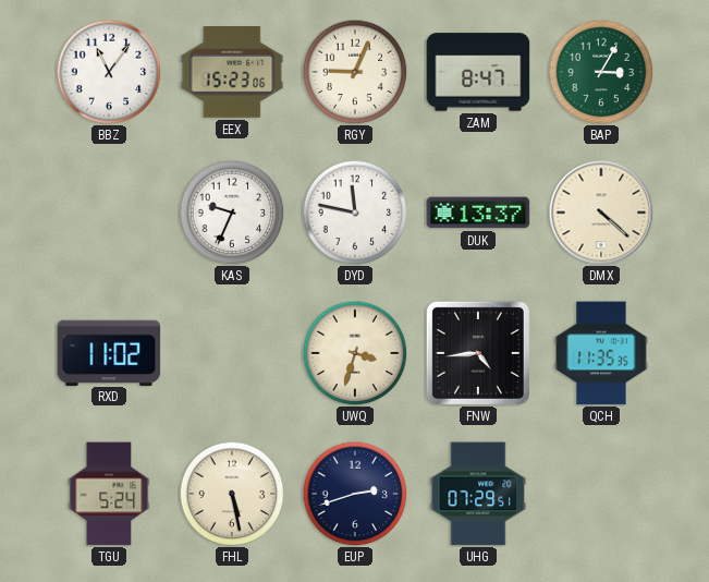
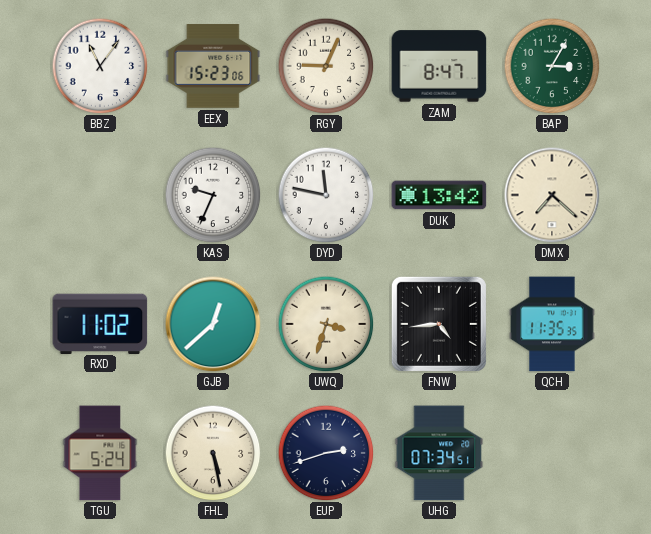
DUK: 13:37 -> 13:42 (439, 195)
DMX: 4:22 -> 7:22 (552, 195)
GJB: none -> 12:38 (213, 324)
UHG: 07:29 -> 07:34 (439, 453)
